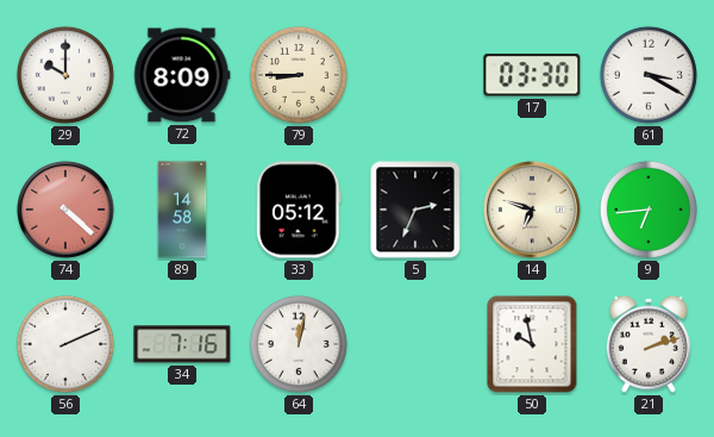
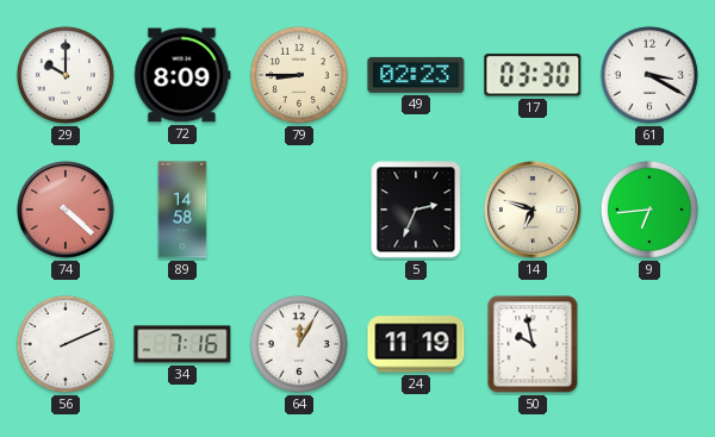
49: none -> 02:23 (416, 75)
33: 05:12 -> none (299, 210)
64: 12:02 -> 12:05 (299, 344)
24: none -> 11:19 (416, 344)
21: 2:12 -> none (649, 344)
